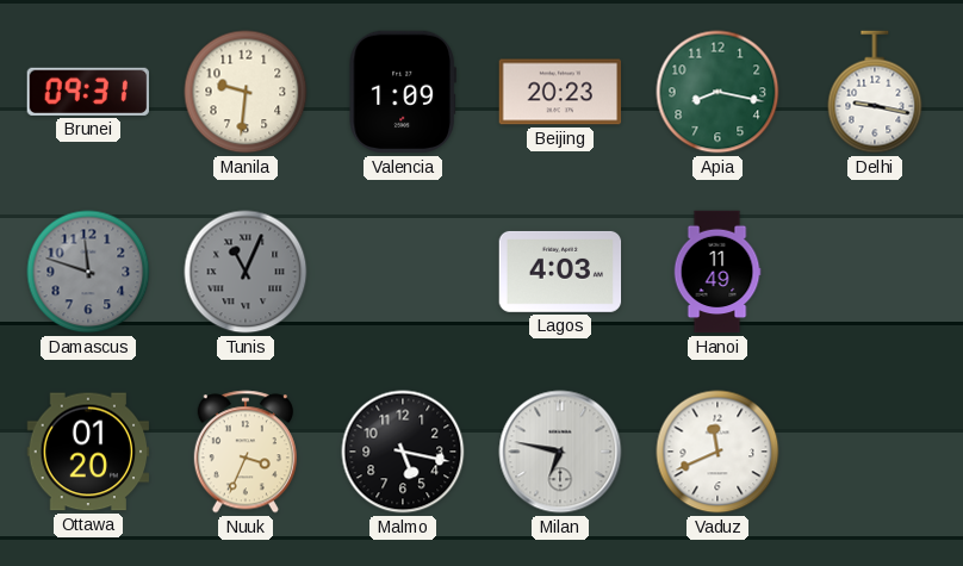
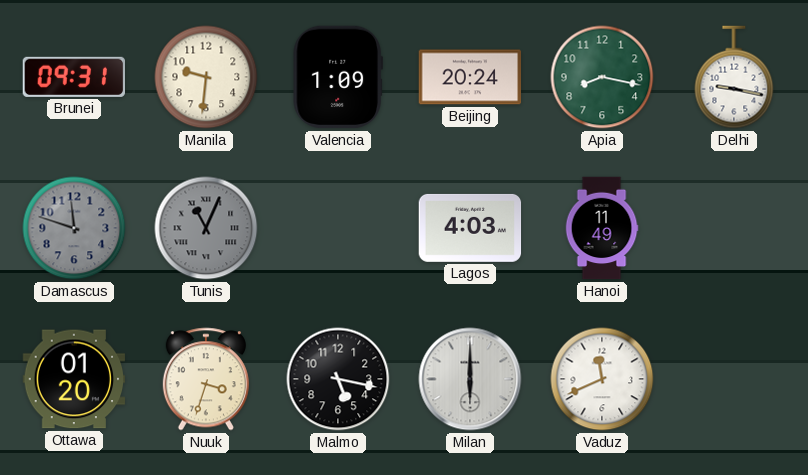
Beijing: 20:23 -> 20:24 (470, 77)
Nuuk: 3:34 -> 3:33 (206, 379)
Milan: 6:47 -> 6:00 (470, 379)
